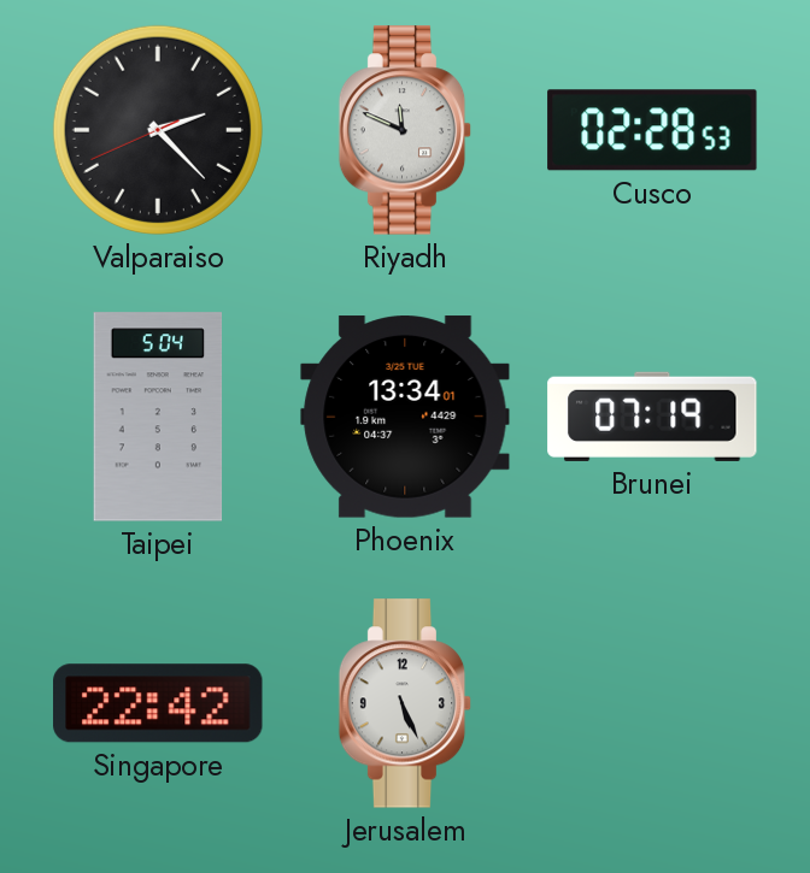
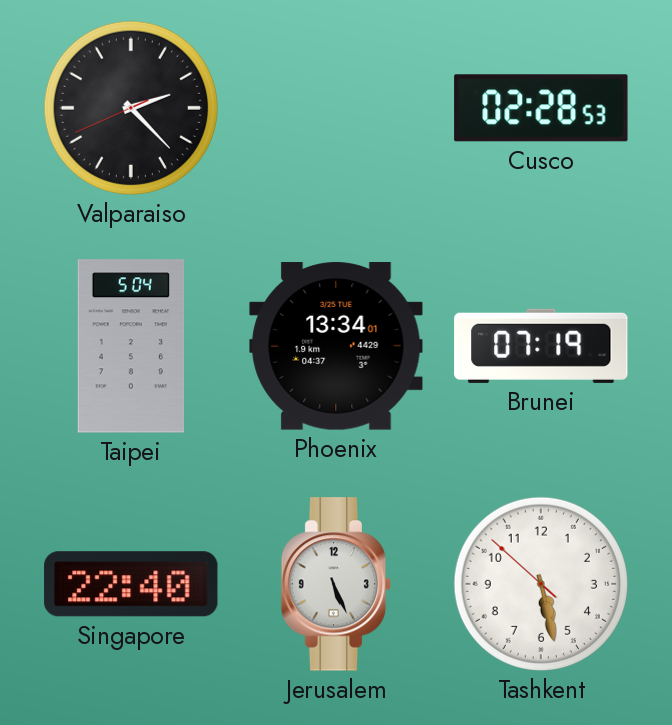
Riyadh: 11:49 -> none (405, 130)
Singapore: 22:42 -> 22:40 (131, 584)
Tashkent: none -> 5:27 (541, 584)
